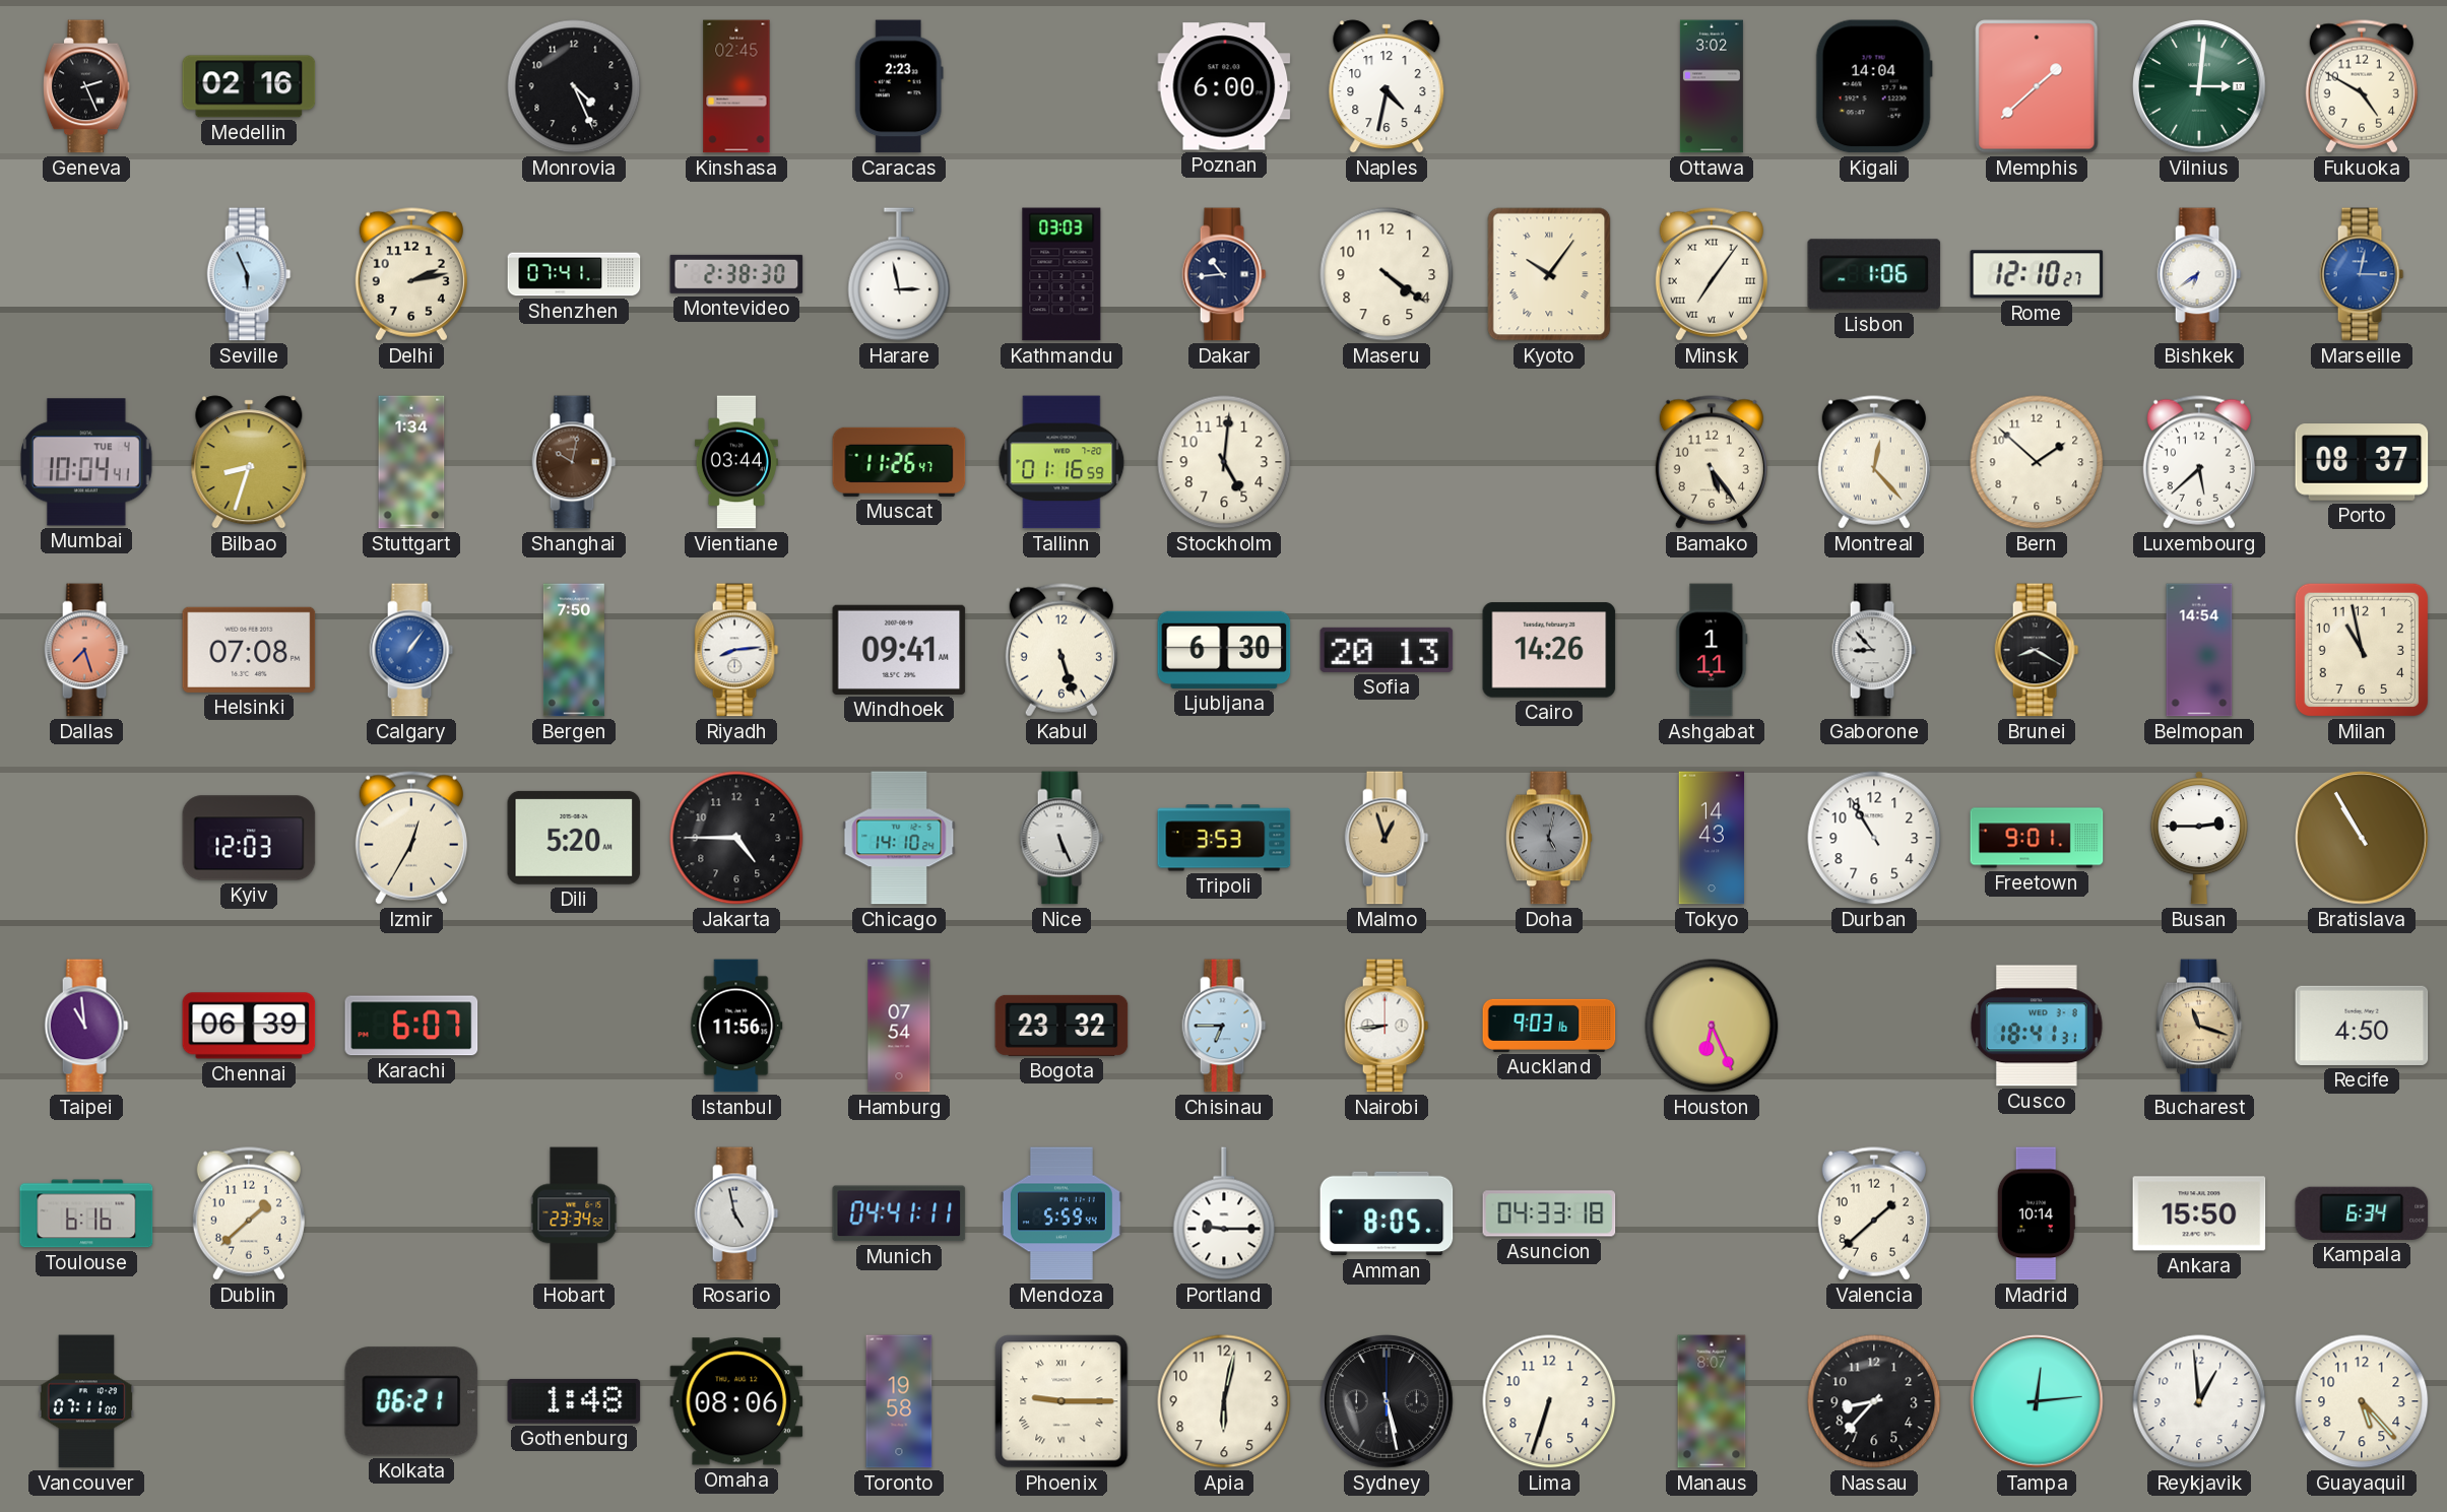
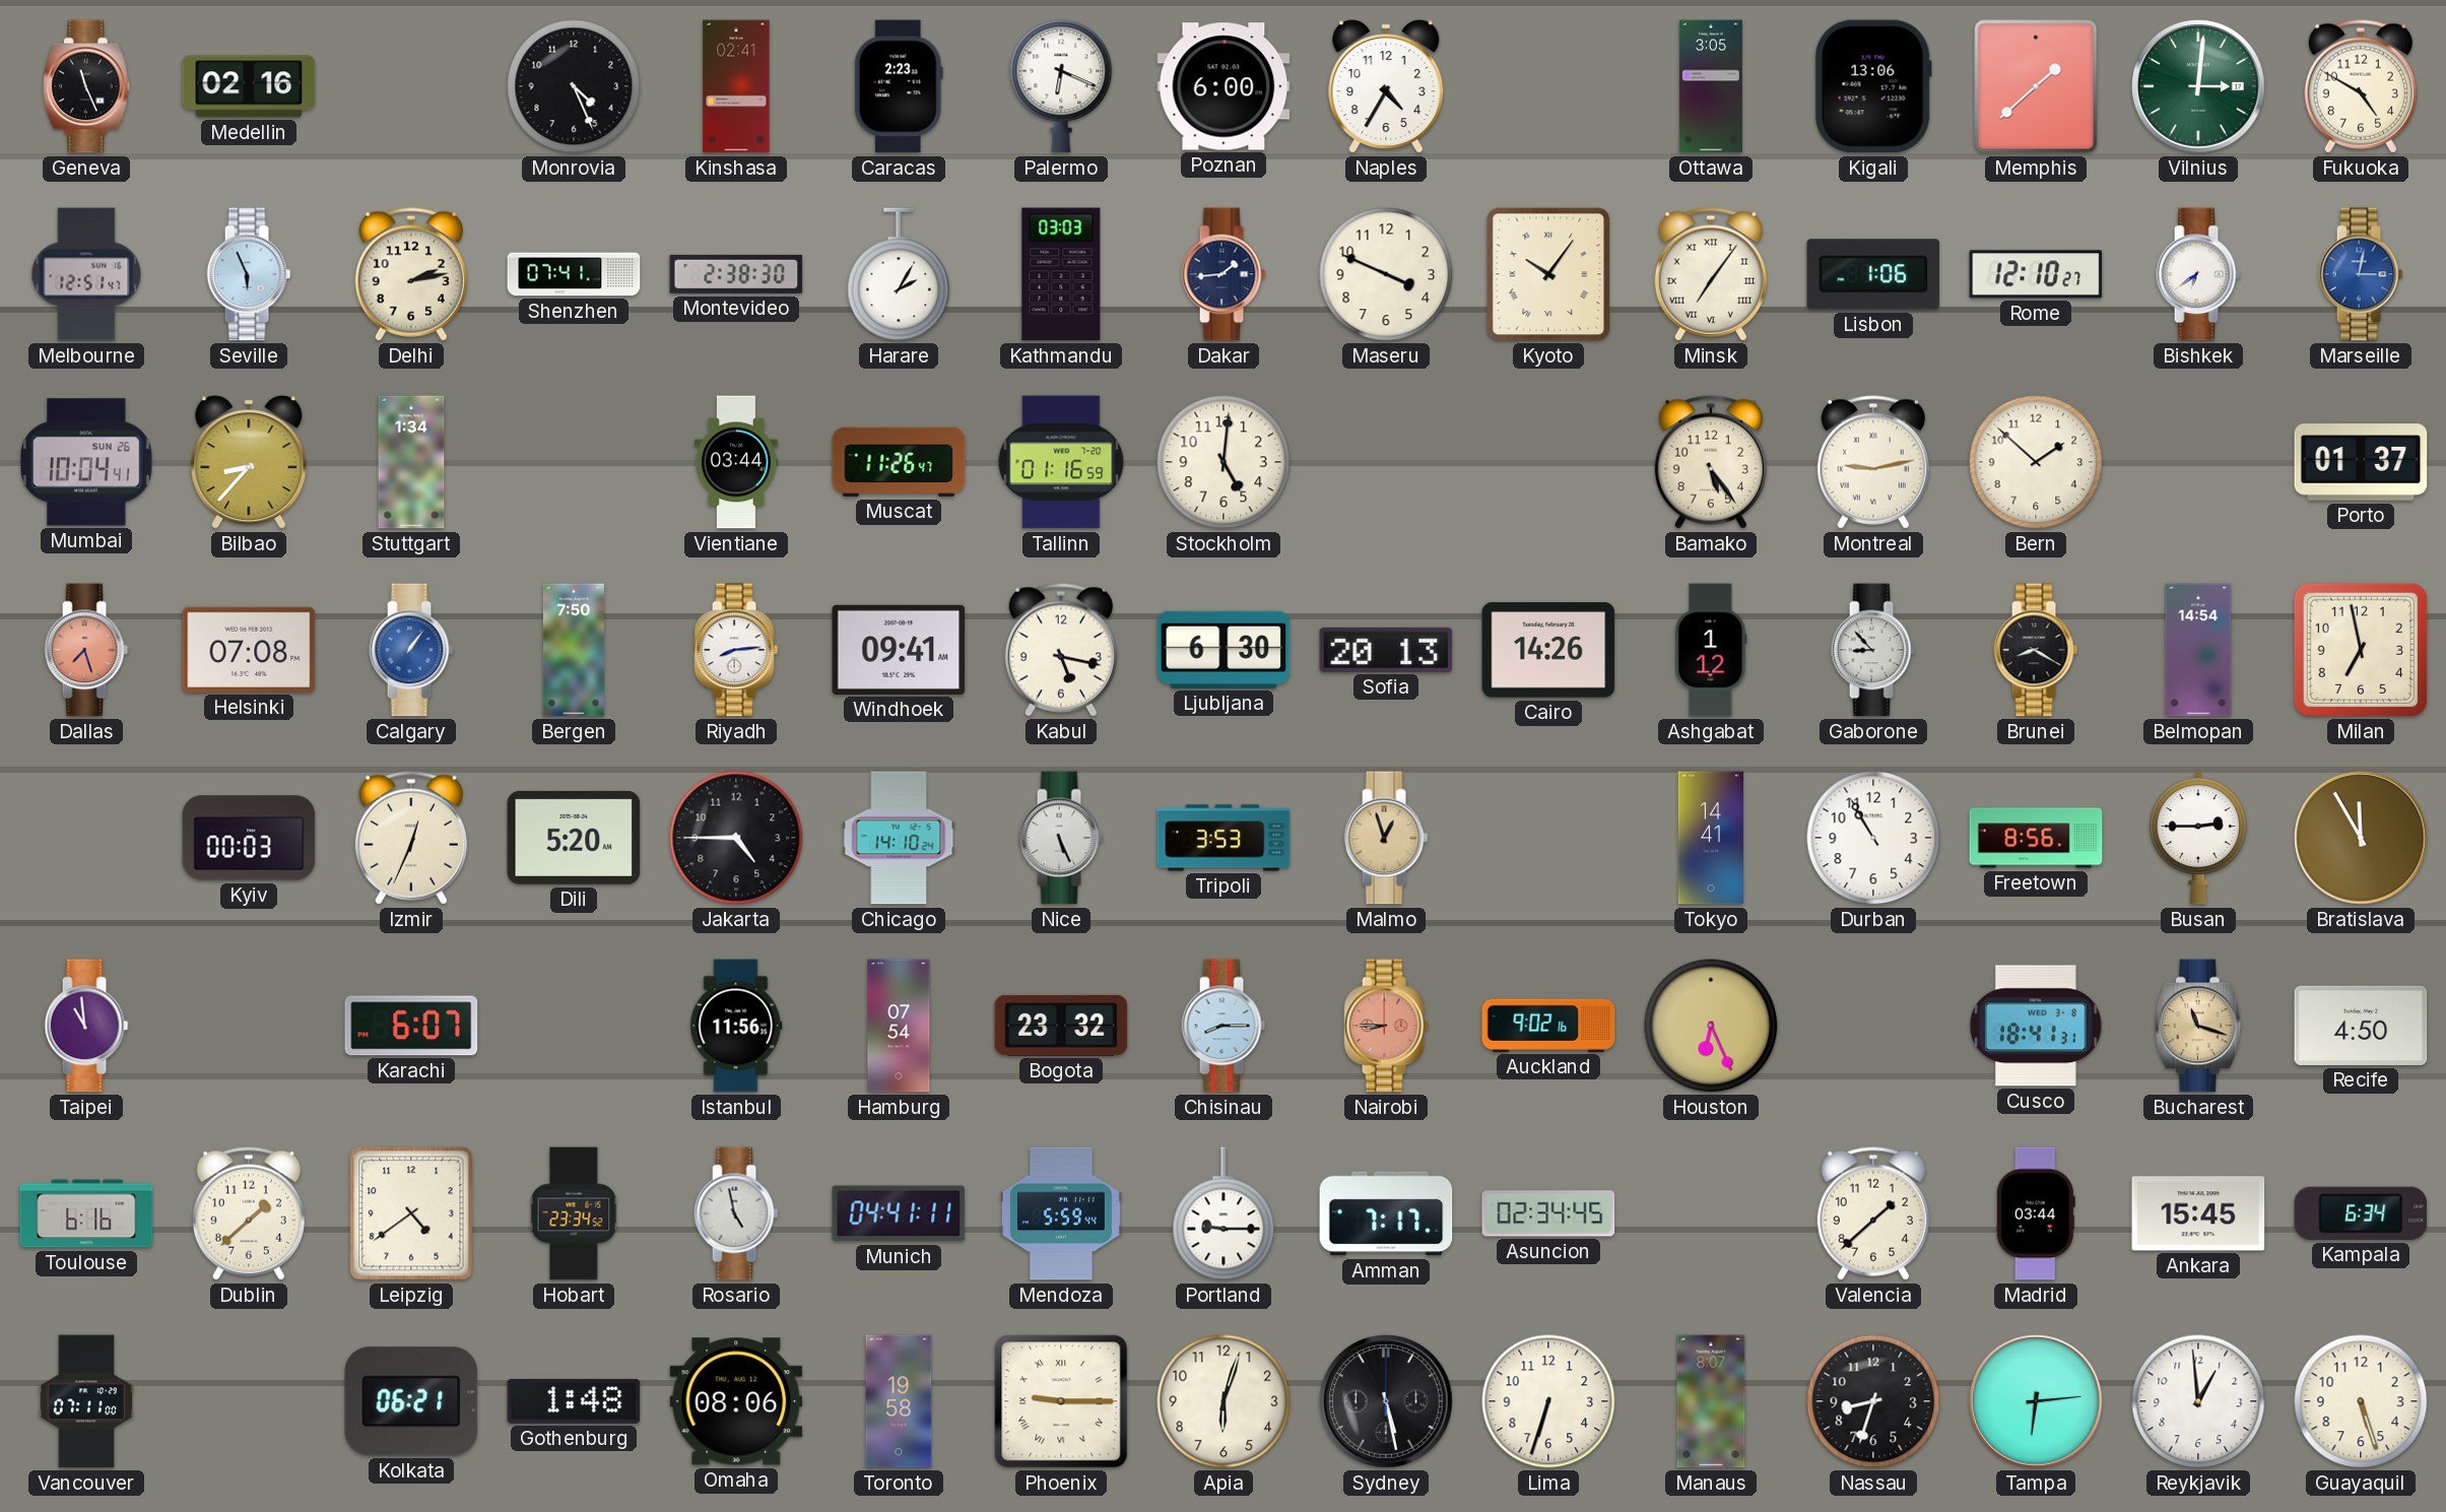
Geneva: 2:26 -> 11:26 (87, 86)
Kinshasa: 02:45 -> 02:41 (736, 86)
Palermo: none -> 6:19 (1061, 86)
Naples: 4:32 -> 4:35 (1386, 86)
Ottawa: 3:02 -> 3:05 (1711, 86)
Kigali: 14:04 -> 13:06 (1873, 86)
Melbourne: none -> 12:51 (86, 274)
Harare: 2:58 -> 2:05 (899, 274)
Dakar: 10:44 -> 1:44 (1224, 274)
Maseru: 4:21 -> 3:49 (1386, 274)
Mumbai date: TUE 4 -> SUN 26 (87, 462)
Bilbao: 8:33 -> 8:37 (249, 462)
Shanghai: 10:02 -> none (574, 462)
Montreal: 12:23 -> 9:13 (1873, 462)
Luxembourg: 5:38 -> none (2199, 462)
Porto: 08:37 -> 01:37 (2361, 462)
Kabul: 5:27 -> 5:17 (1061, 650)
Ashgabat: 1:11 -> 1:12 (1711, 650)
Milan: 10:58 -> 6:58 (2361, 650)
Kyiv: 12:03 -> 00:03 (249, 838)
Izmir: 12:35 -> 12:34 (411, 838)
Doha: 5:02 -> none (1550, 838)
Tokyo: 14:43 -> 14:41 (1710, 838)
Freetown: 9:01 -> 8:56 (2036, 838)
Bratislava: 10:55 -> 11:55 (2361, 838)
Chennai: 06:39 -> none (249, 1026)
Chisinau: 6:45 -> 8:15 (1224, 1026)
Nairobi: 8:44 -> 8:45 (1386, 1026)
Nairobi dial: white -> salmon (1386, 1026)
Auckland: 9:03 -> 9:02 (1548, 1026)
Leipzig: none -> 4:39 (411, 1213)
Amman: 8:05 -> 7:17 (1386, 1213)
Asuncion: 04:33 -> 02:34 (1548, 1213)
Madrid: 10:14 -> 03:44 (2036, 1213)
Ankara: 15:50 -> 15:45 (2198, 1213)
Apia: 6:02 -> 6:03 (1224, 1401)
Nassau: 8:37 -> 8:33 (1873, 1401)
Tampa: 12:14 -> 6:14 (2036, 1401)
Guayaquil: 5:23 -> 5:27 (2361, 1401)
